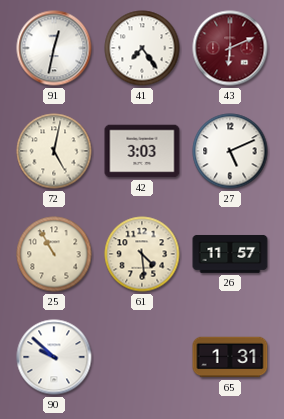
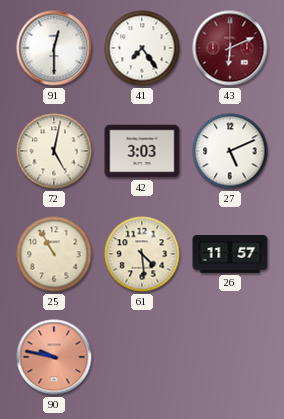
91: 12:32 -> 12:30 (54, 48)
90: 9:52 -> 9:47 (54, 357)
90 dial: white -> salmon (54, 357)
65: 1:31 -> none (230, 357)
